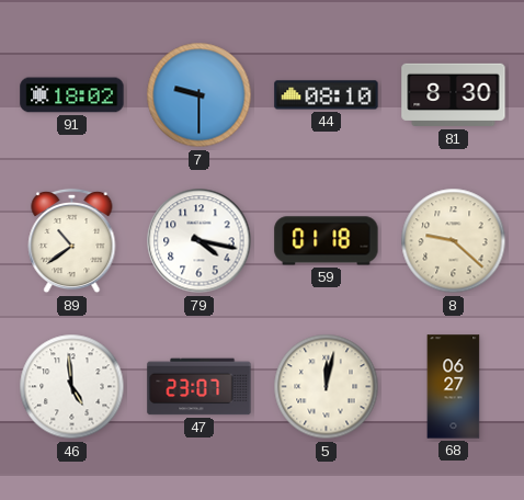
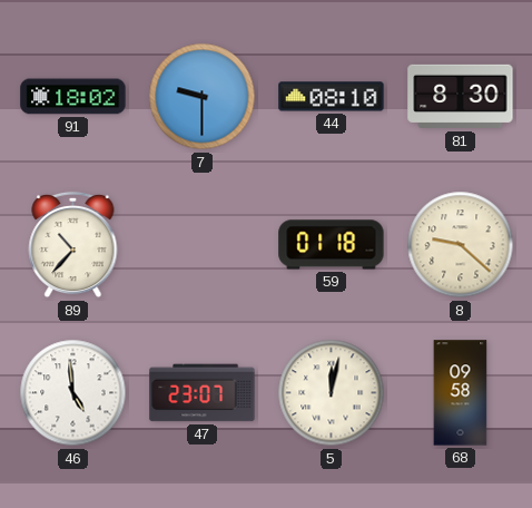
89: 10:39 -> 10:37 (73, 245)
79: 4:17 -> none (200, 241)
68: 06:27 -> 09:58 (461, 393)
